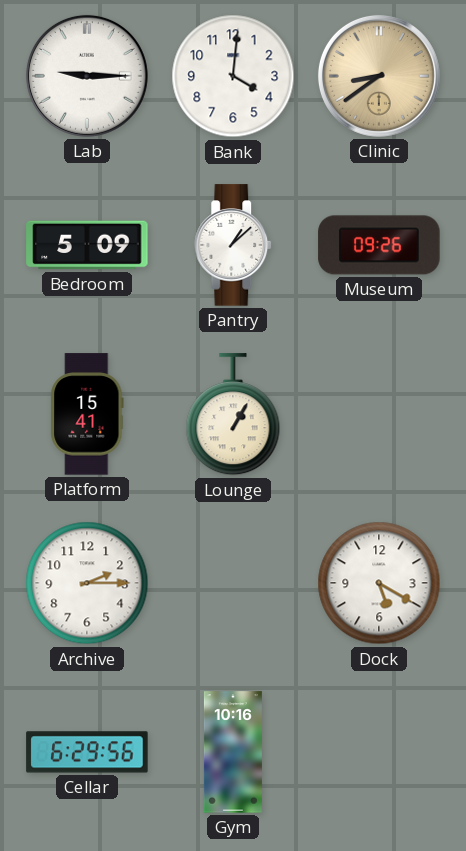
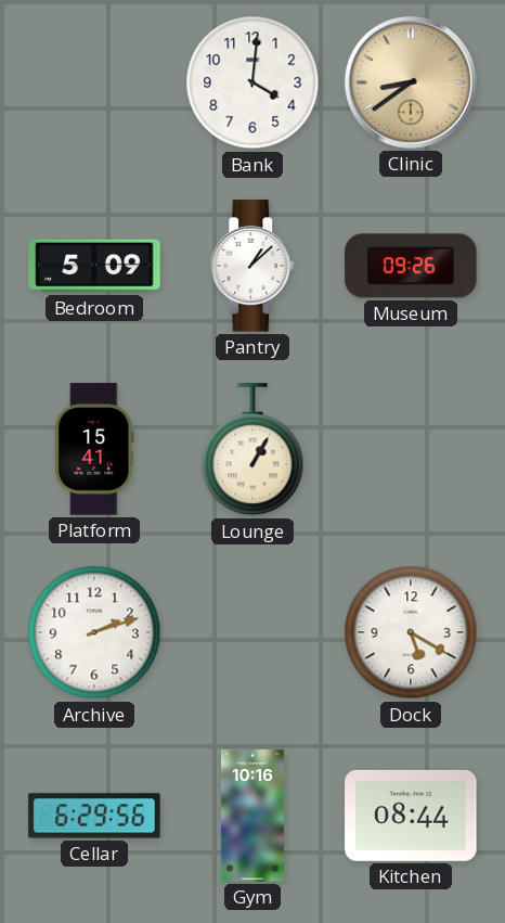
Lab: 9:15 -> none (87, 76)
Archive: 2:15 -> 2:12 (94, 632)
Kitchen: none -> 08:44 (411, 816)
